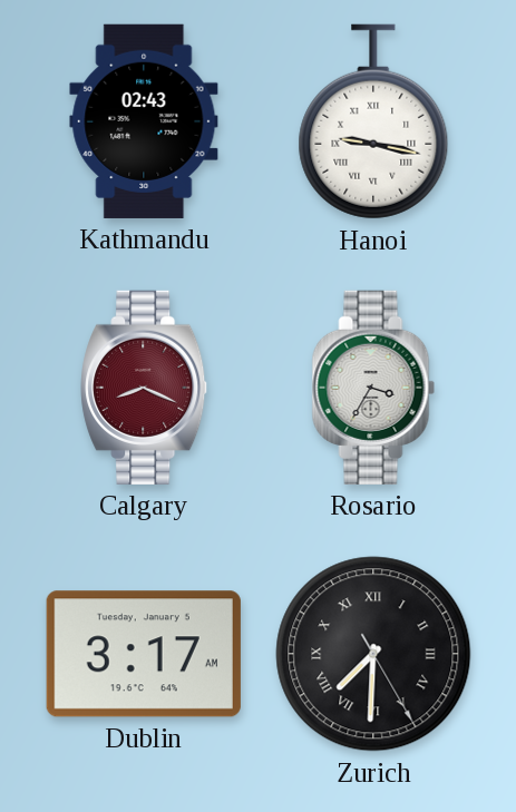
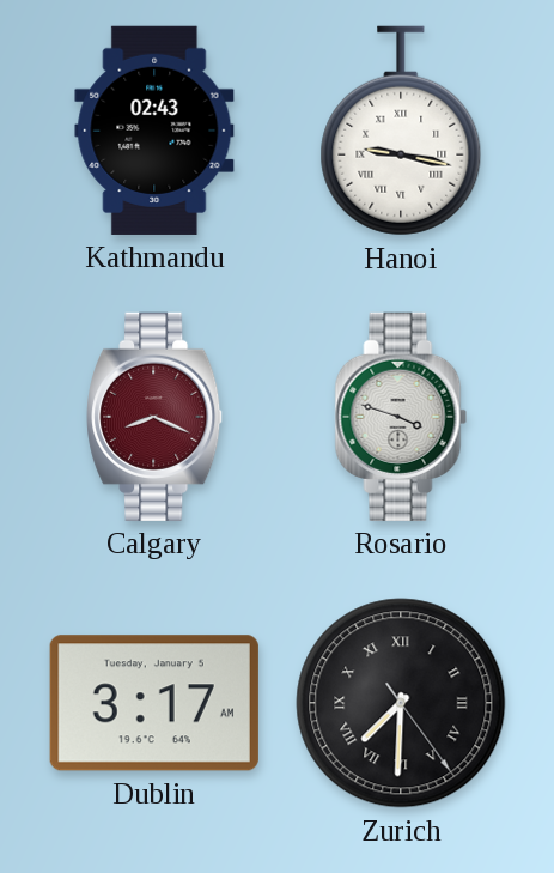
Rosario: 3:35 -> 3:48 (401, 417)
Zurich: 7:30:25 -> 7:30:24 (401, 703)
